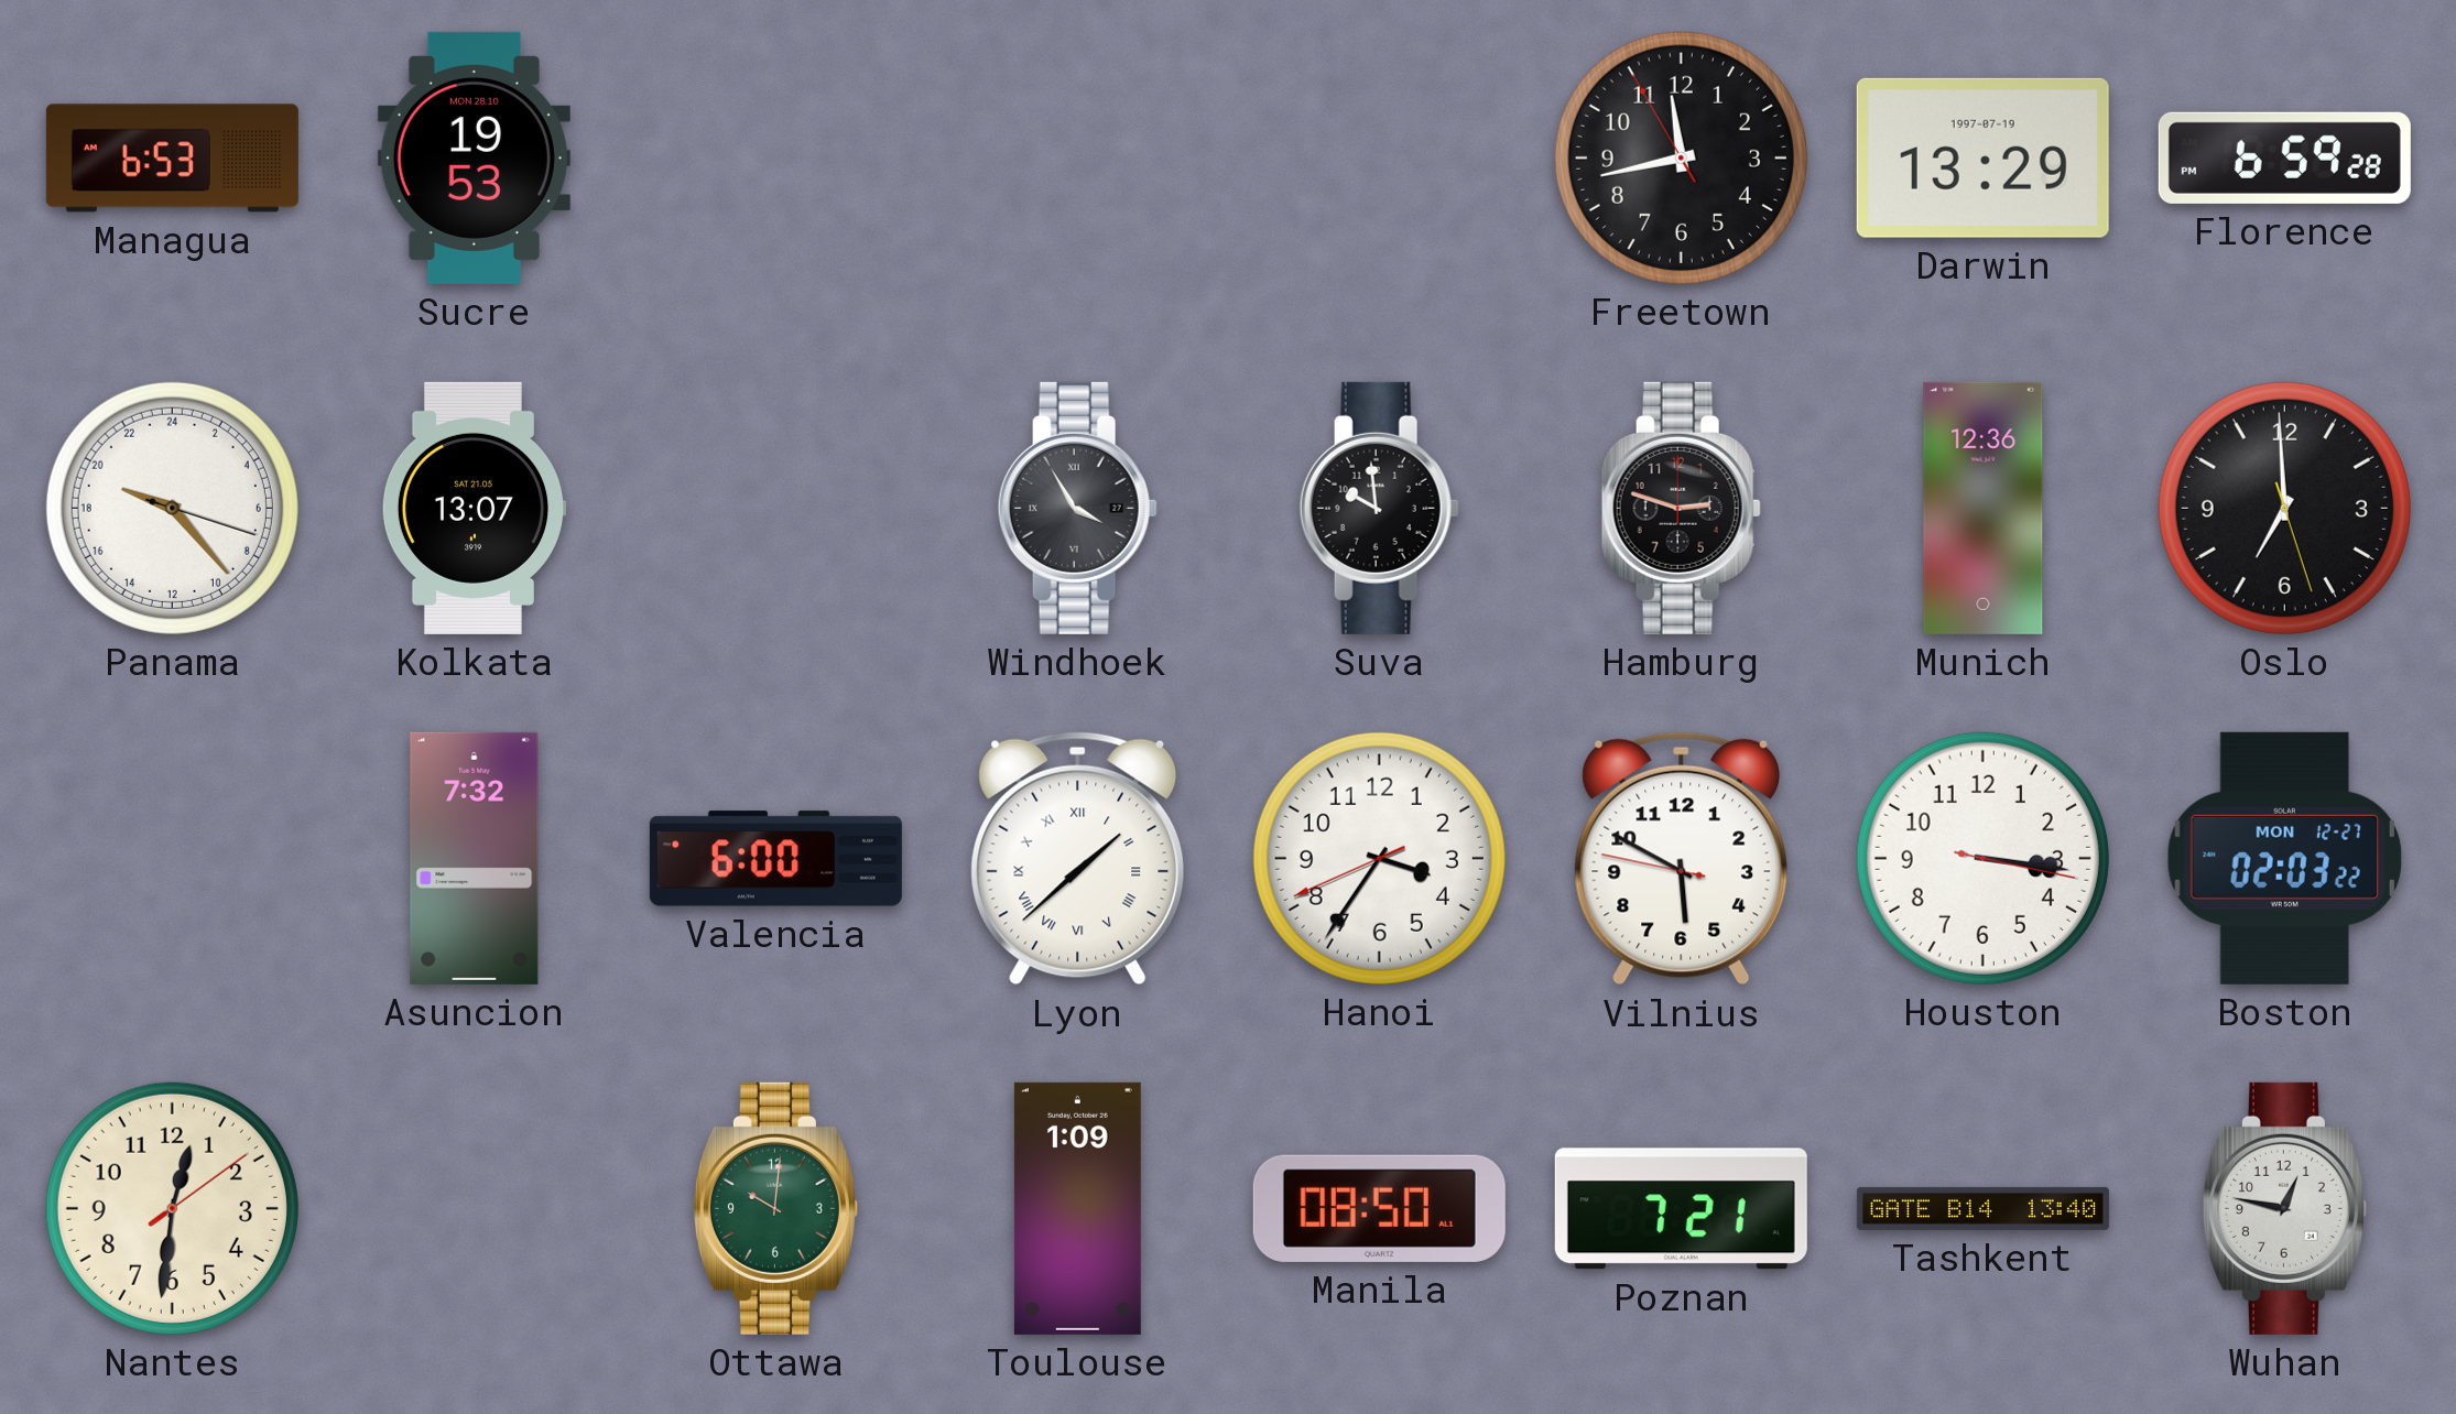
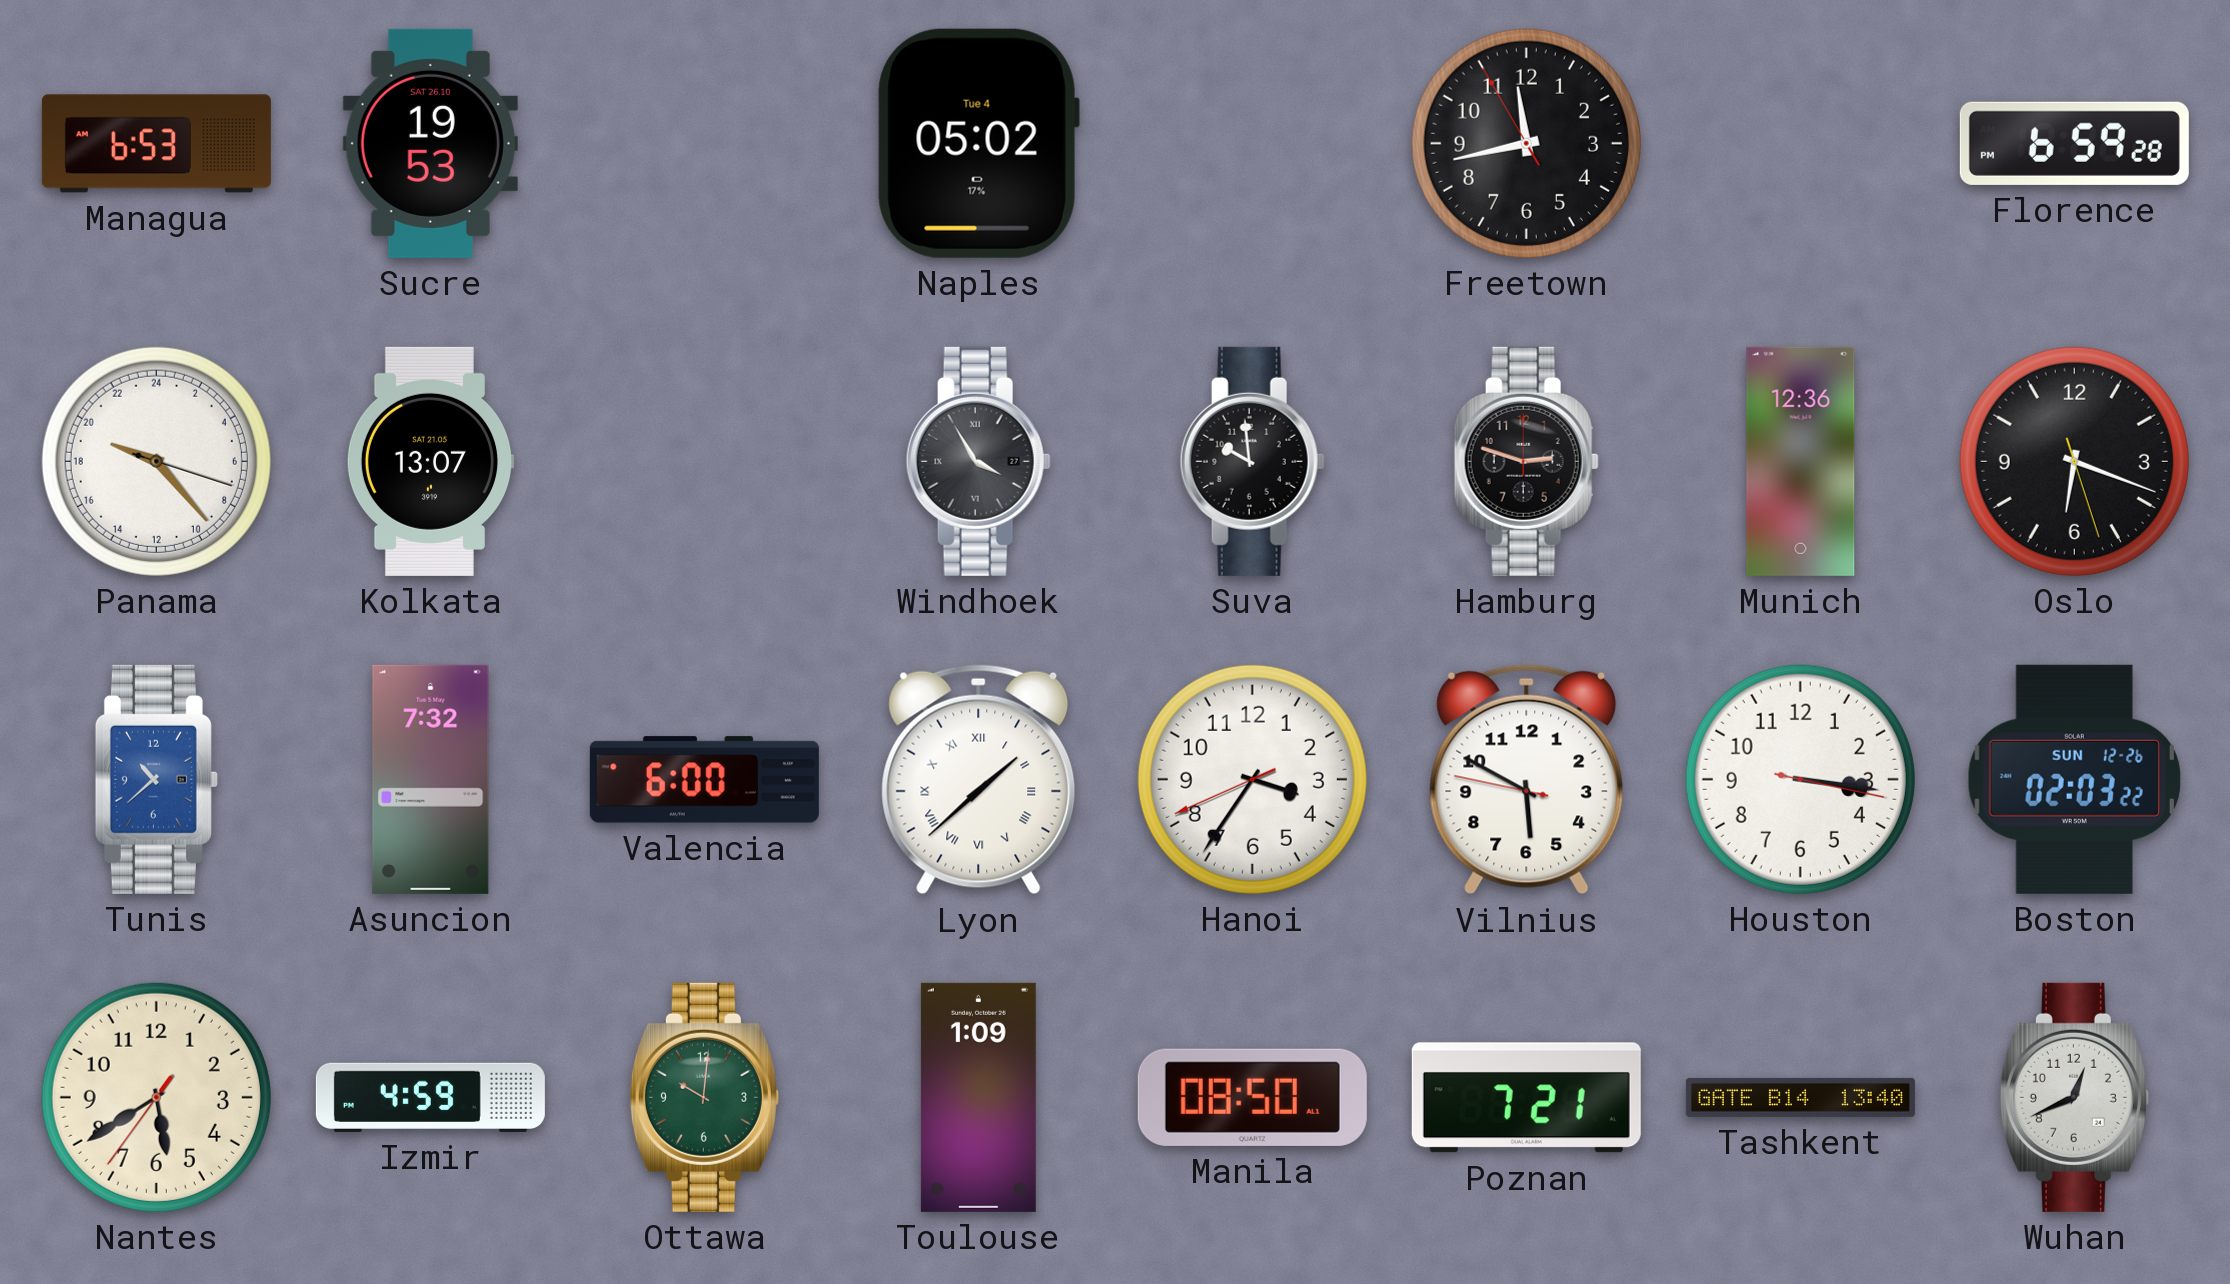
Sucre date: MON 28.10 -> SAT 26.10 (430, 143)
Naples: none -> 05:02 (978, 143)
Darwin: 13:29 -> none (1982, 157)
Oslo: 6:59 -> 6:18 (2074, 461)
Tunis: none -> 10:38 (156, 779)
Boston date: MON 12-27 -> SUN 12-26 (2074, 779)
Nantes: 12:31 -> 5:39 (156, 1097)
Izmir: none -> 4:59 (430, 1097)
Wuhan: 12:47 -> 12:41 (2074, 1097)
